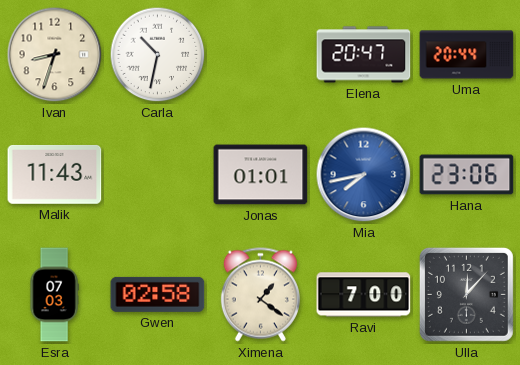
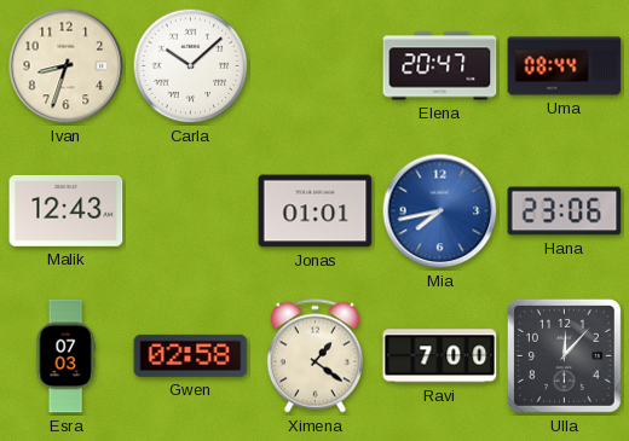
Carla: 10:32 -> 10:08 (191, 66)
Uma: 20:44 -> 08:44 (565, 66)
Malik: 11:43 -> 12:43 (67, 210)
